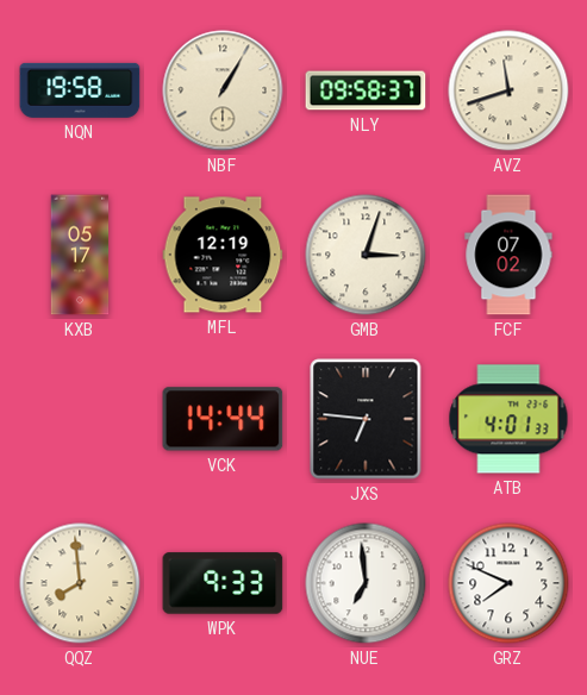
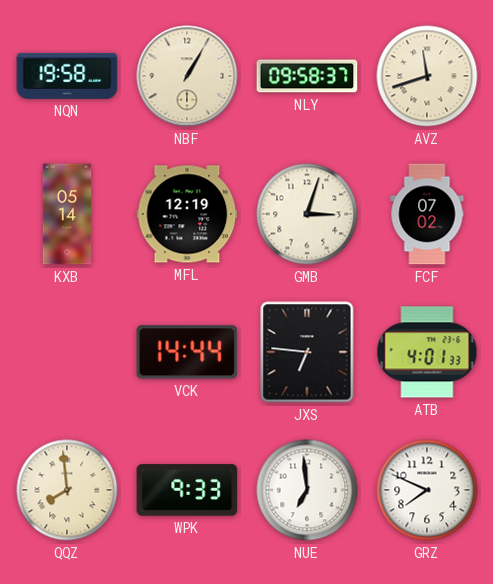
KXB: 05:17 -> 05:14 (67, 214)
